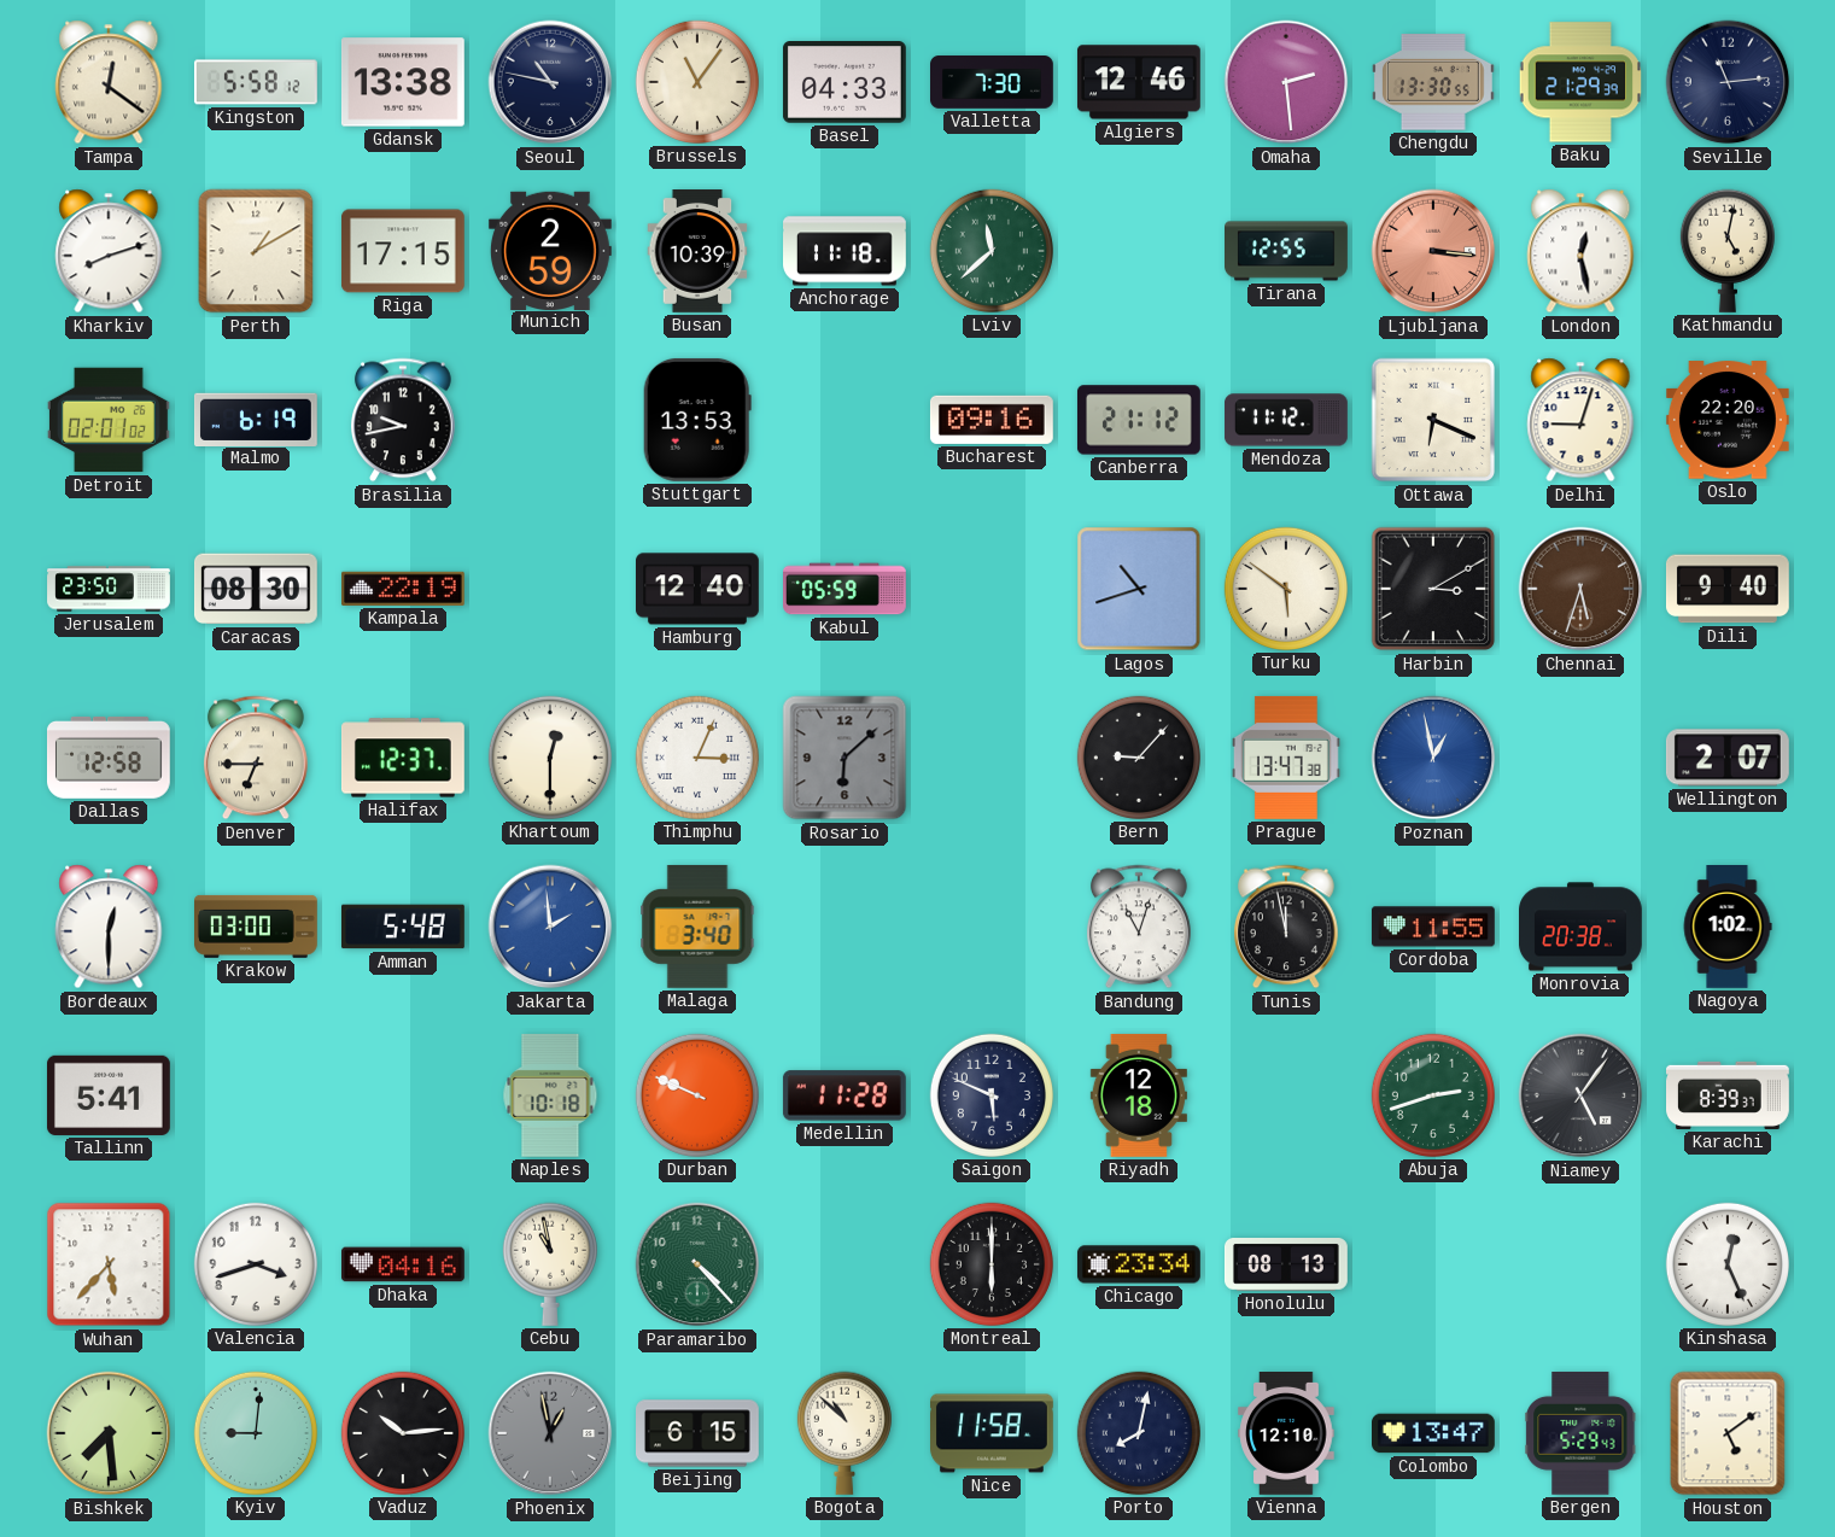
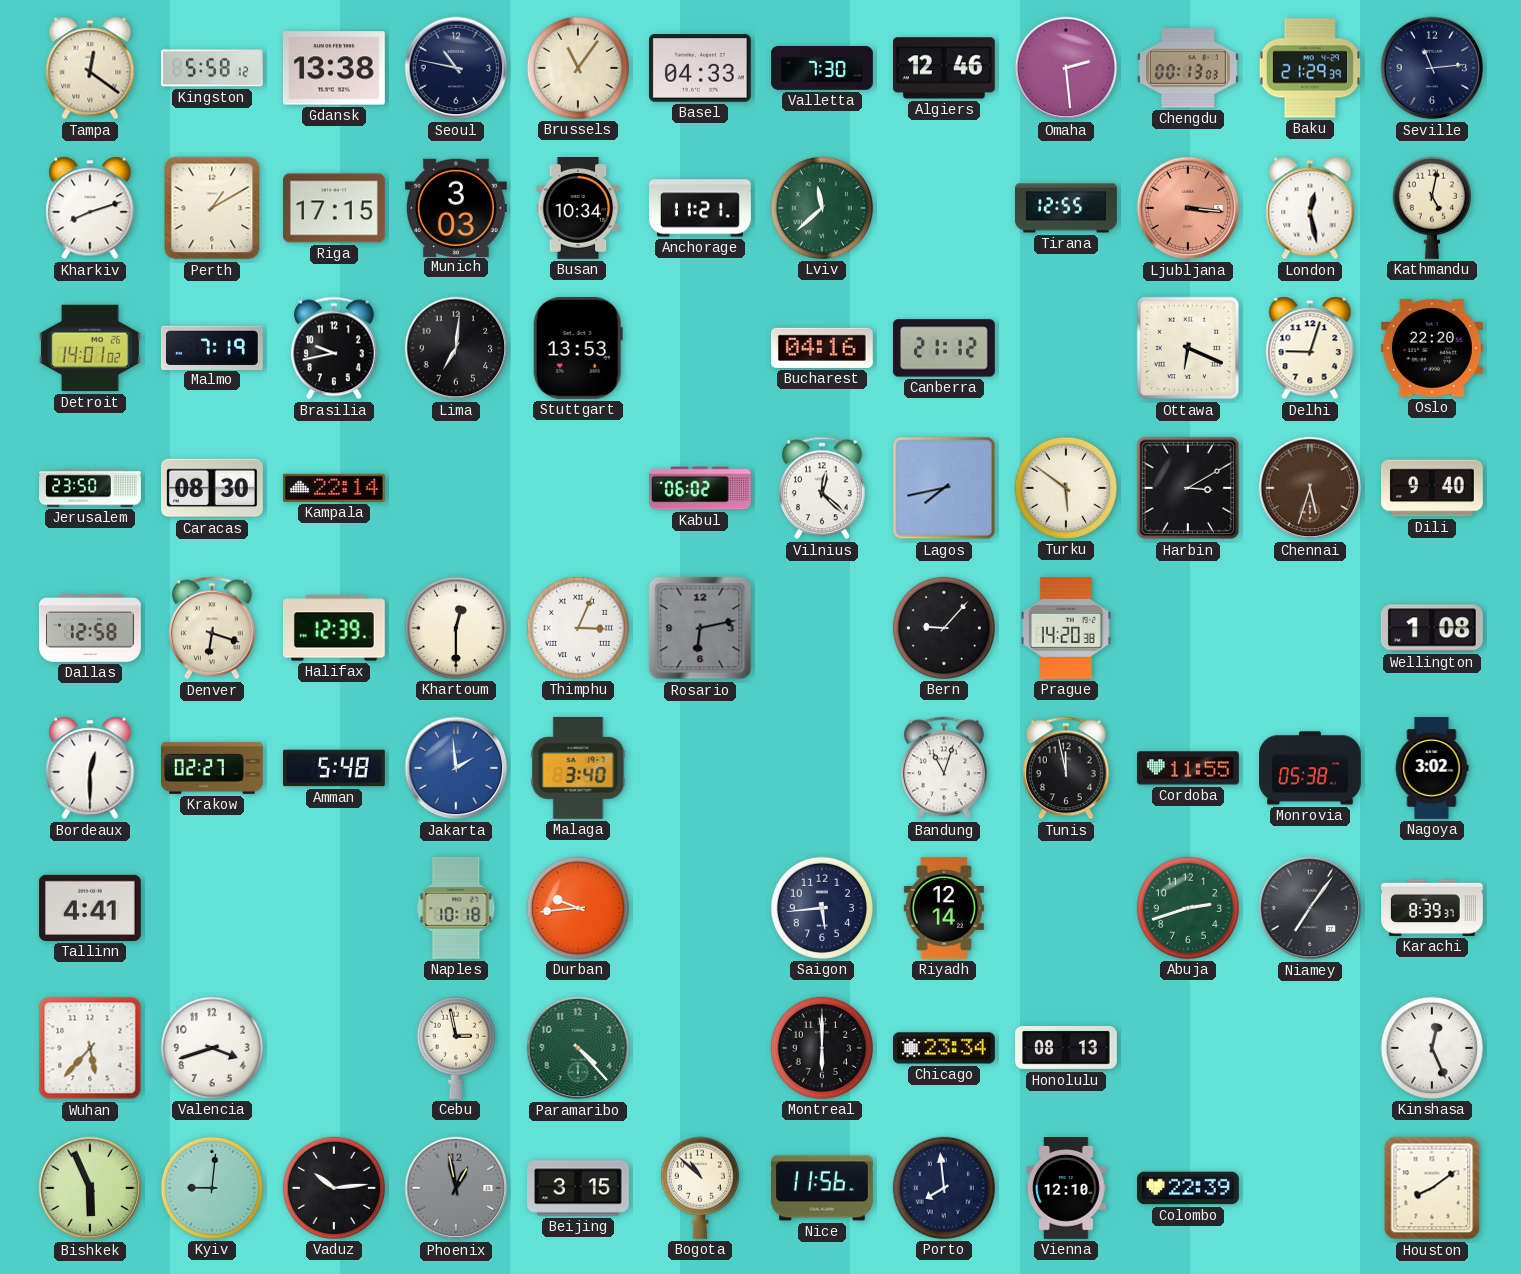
Chengdu: 13:30 -> 00:13 (1188, 68)
Munich: 2:59 -> 3:03 (456, 207)
Busan: 10:39 -> 10:34 (578, 209)
Anchorage: 11:18 -> 11:21 (701, 208)
Detroit: 02:01 -> 14:01 (90, 348)
Malmo: 6:19 -> 7:19 (212, 347)
Lima: none -> 7:01 (456, 348)
Bucharest: 09:16 -> 04:16 (822, 348)
Mendoza: 11:12 -> none (1287, 420)
Kampala: 22:19 -> 22:14 (334, 488)
Hamburg: 12:40 -> none (699, 589)
Kabul: 05:59 -> 06:02 (701, 488)
Vilnius: none -> 12:22 (822, 488)
Lagos: 10:42 -> 7:43 (944, 488)
Denver: 6:45 -> 6:18 (212, 628)
Halifax: 12:37 -> 12:39 (334, 628)
Rosario: 6:08 -> 6:13 (700, 628)
Prague: 13:47 -> 14:20 (1066, 628)
Poznan: 12:58 -> none (1433, 758)
Wellington: 2:07 -> 1:08 (1432, 628)
Krakow: 03:00 -> 02:27 (213, 768)
Monrovia: 20:38 -> 05:38 (1311, 768)
Nagoya: 1:02 -> 3:02 (1432, 769)
Tallinn: 5:41 -> 4:41 (90, 908)
Durban: 9:49 -> 9:44 (578, 908)
Medellin: 11:28 -> none (845, 1095)
Saigon: 5:49 -> 5:44 (822, 908)
Riyadh: 12:18 -> 12:14 (944, 908)
Niamey: 5:06 -> 7:06 (1310, 908)
Dhaka: 04:16 -> none (403, 1264)
Cebu: 10:58 -> 2:58 (456, 1048)
Bishkek: 7:29 -> 5:56 (90, 1188)
Beijing: 6:15 -> 3:15 (579, 1188)
Nice: 11:58 -> 11:56 (823, 1188)
Porto: 8:02 -> 7:59 (944, 1188)
Colombo: 13:47 -> 22:39 (1189, 1188)
Bergen: 5:29 -> none (1580, 1433)
Houston: 5:09 -> 8:09 (1432, 1188)
